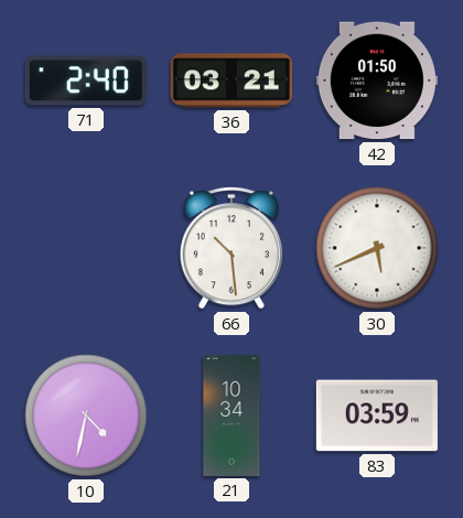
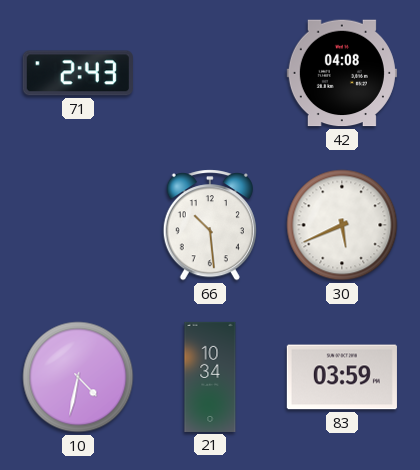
71: 2:40 -> 2:43 (78, 73)
36: 03:21 -> none (232, 80)
42: 01:50 -> 04:08 (342, 73)
